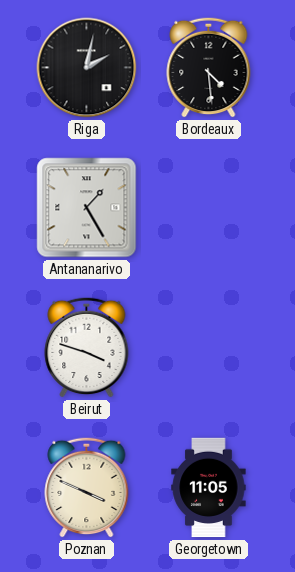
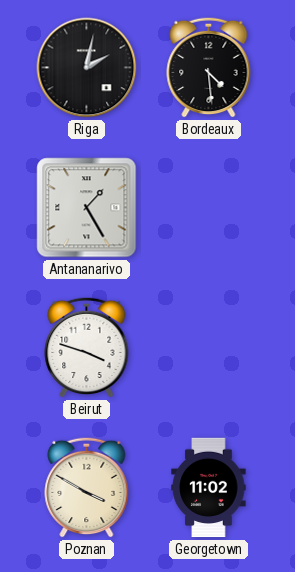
Poznan: 3:49 -> 3:50 (87, 487)
Georgetown: 11:05 -> 11:02 (209, 488)
